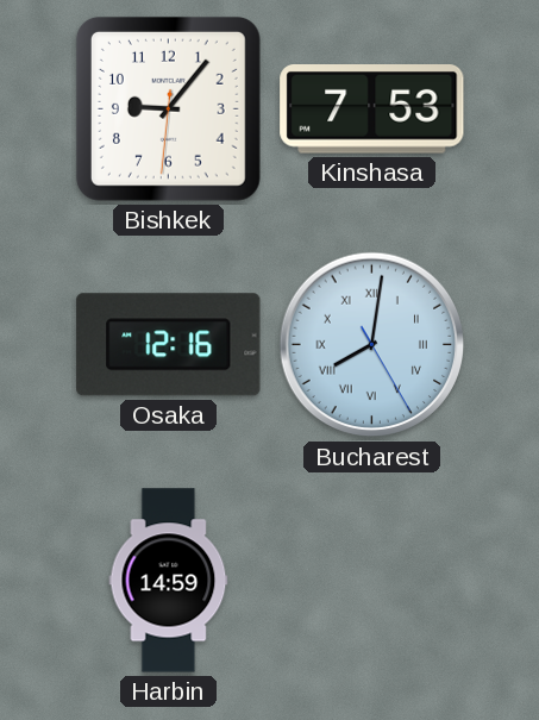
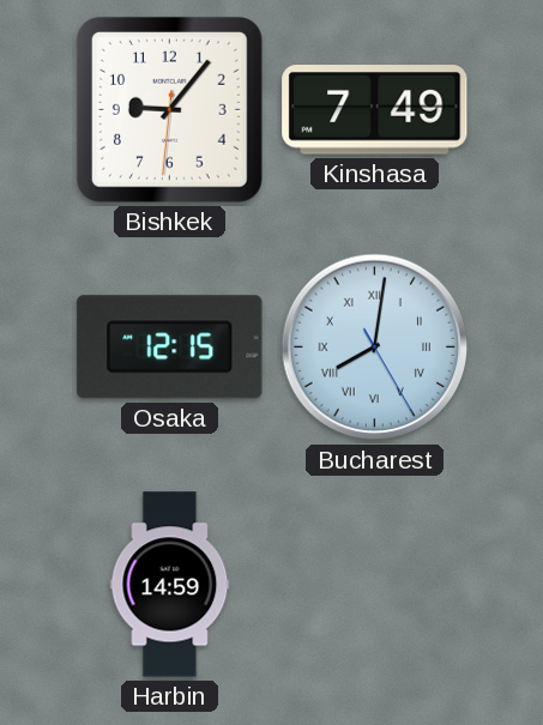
Kinshasa: 7:53 -> 7:49 (375, 110)
Osaka: 12:16 -> 12:15 (170, 348)
